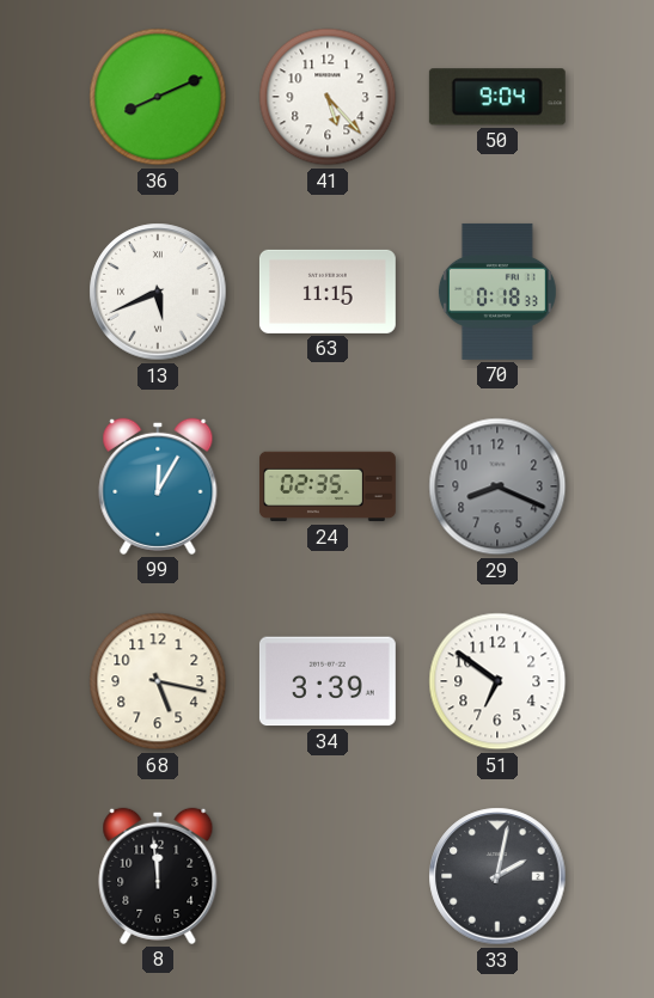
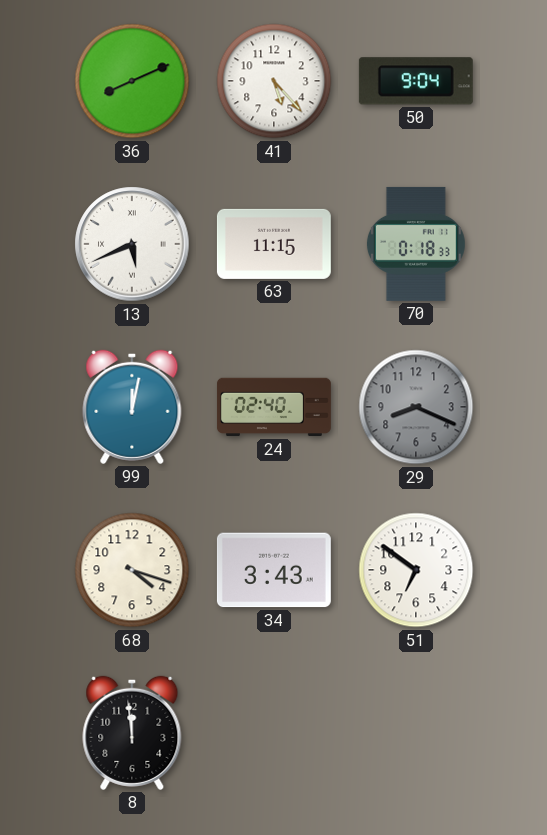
99: 12:05 -> 12:02 (132, 407)
24: 02:35 -> 02:40 (274, 407)
68: 5:17 -> 4:18 (132, 570)
34: 3:39 -> 3:43 (274, 570)
33: 2:02 -> none (497, 876)
